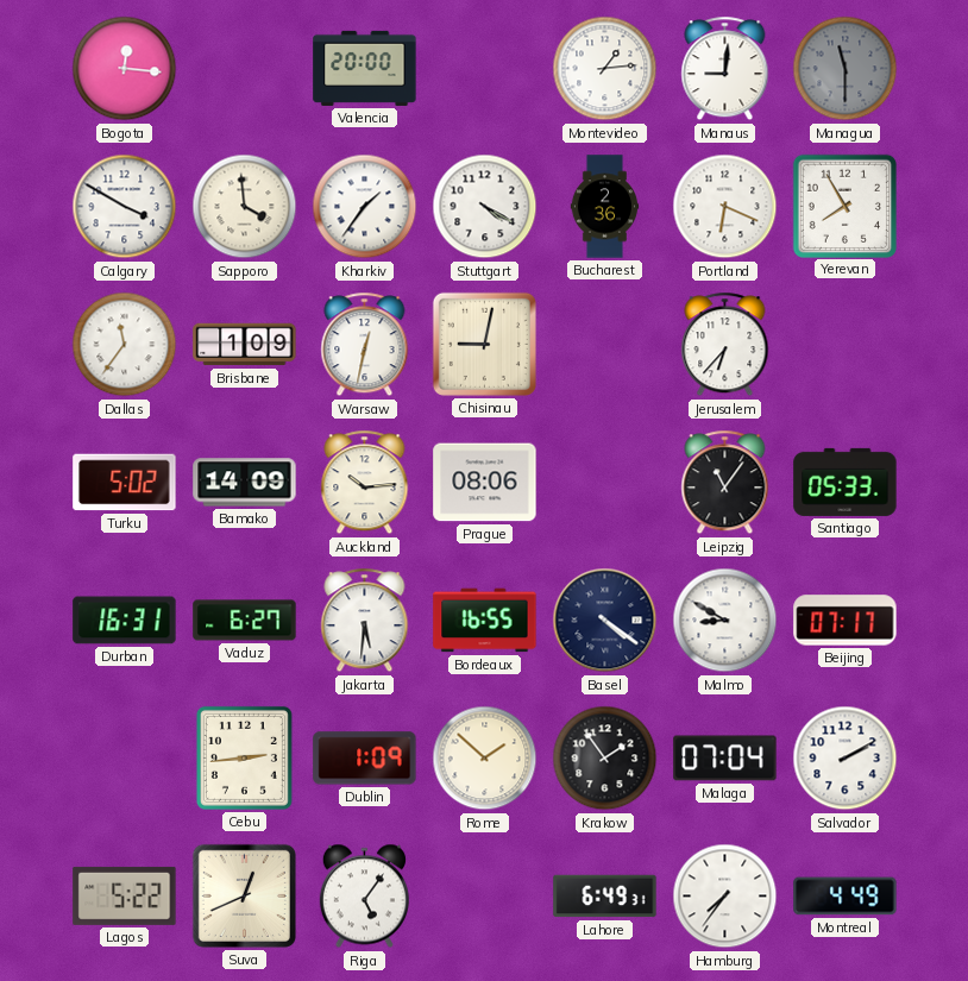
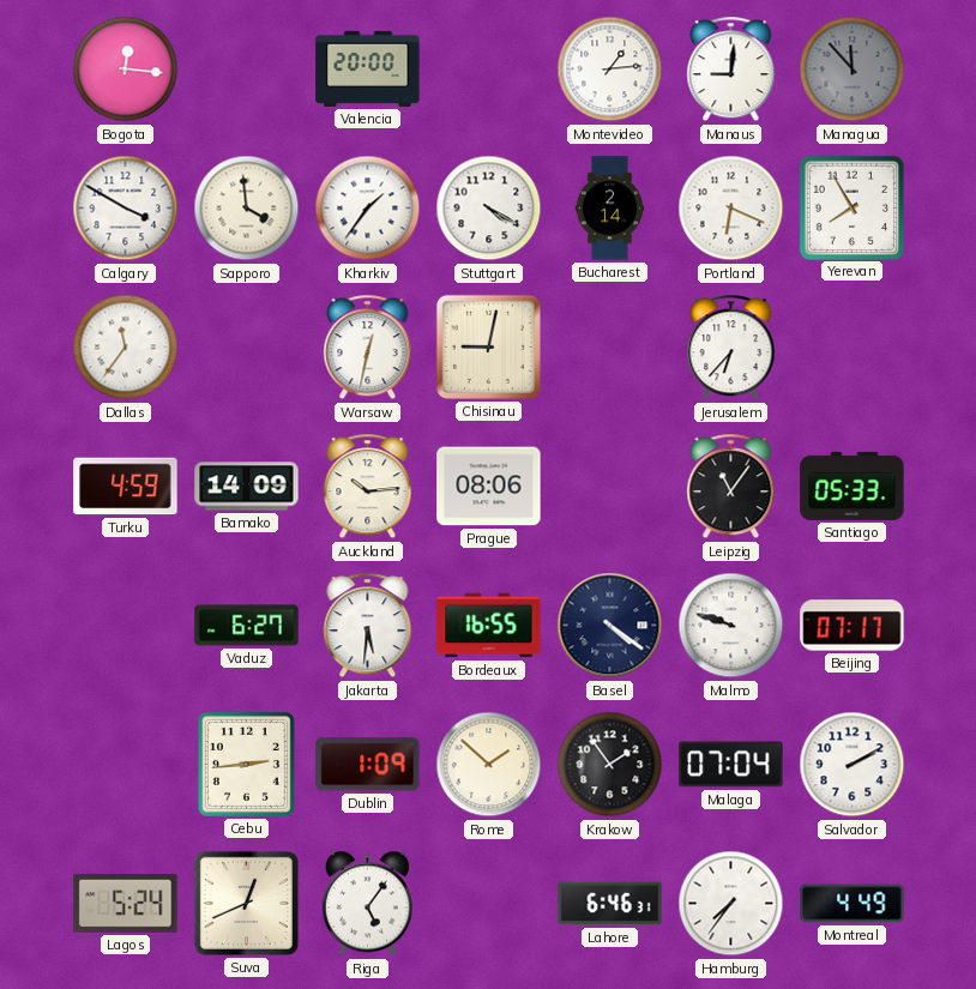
Managua: 11:30 -> 11:53 (853, 70)
Bucharest: 2:36 -> 2:14 (610, 209)
Brisbane: 1:09 -> none (245, 345)
Turku: 5:02 -> 4:59 (126, 487)
Durban: 16:31 -> none (125, 621)
Malmo: 8:50 -> 9:48 (731, 626)
Lagos: 5:22 -> 5:24 (126, 903)
Lahore: 6:49 -> 6:46 (610, 904)
